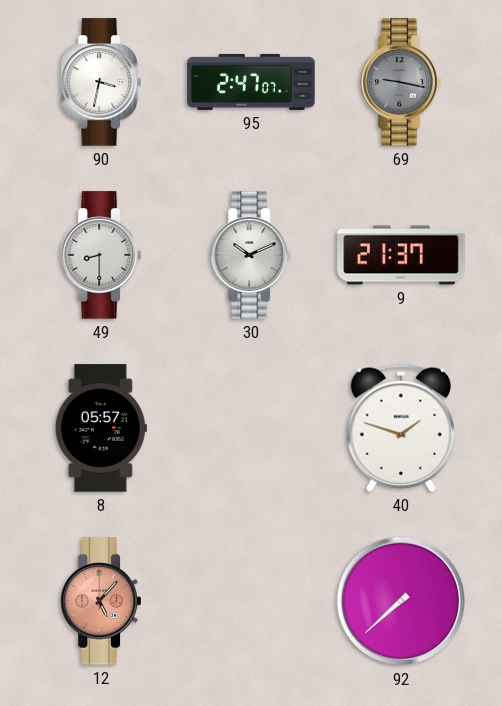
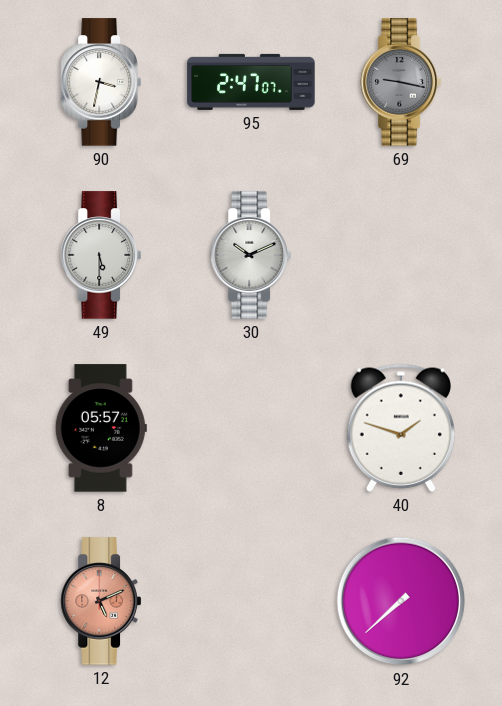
49: 8:30 -> 5:30 (100, 255)
9: 21:37 -> none (401, 255)
12: 5:07 -> 5:11 (100, 601)
